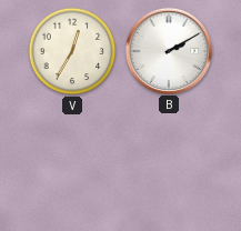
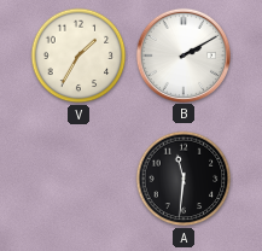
V: 12:35 -> 1:35 (78, 56)
A: none -> 11:31 (184, 179)
